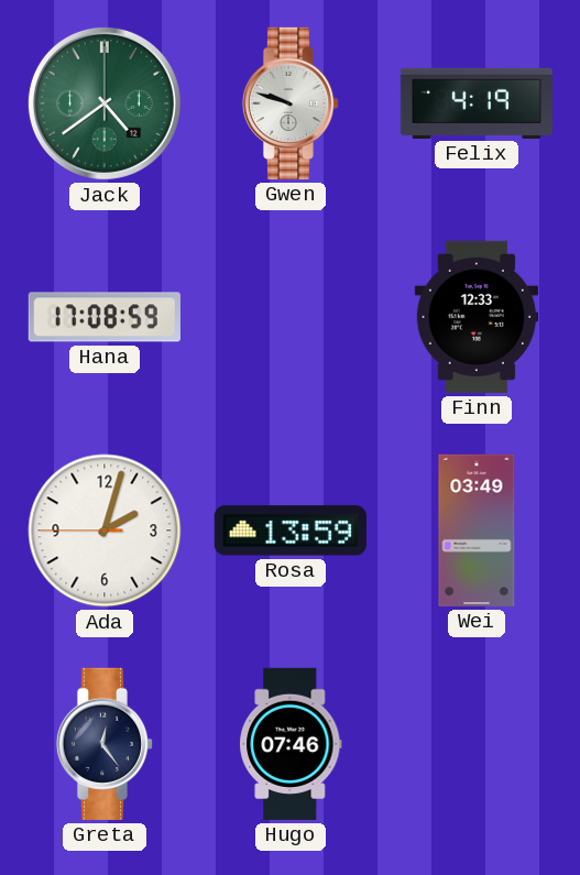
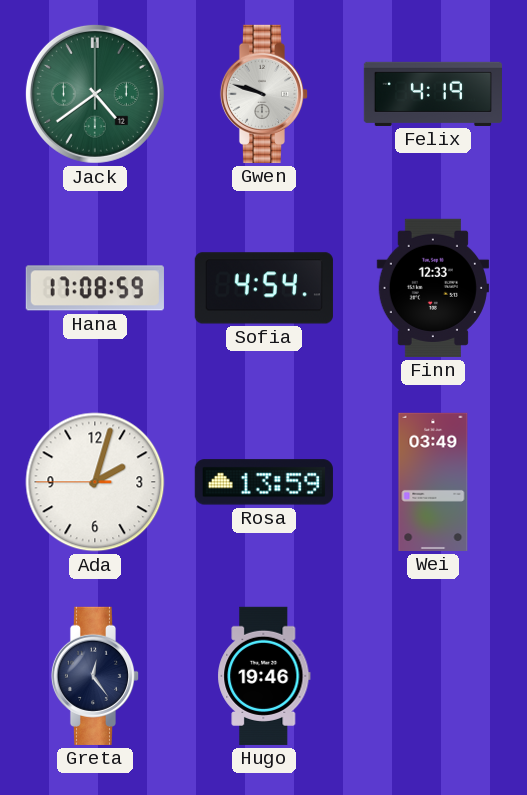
Sofia: none -> 4:54 (264, 288)
Hugo: 07:46 -> 19:46 (264, 676)
